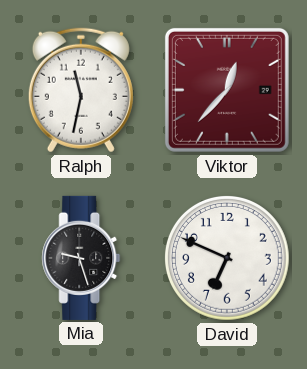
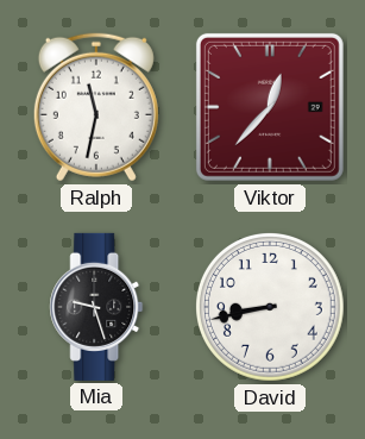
David: 6:49 -> 8:43 (270, 308)
